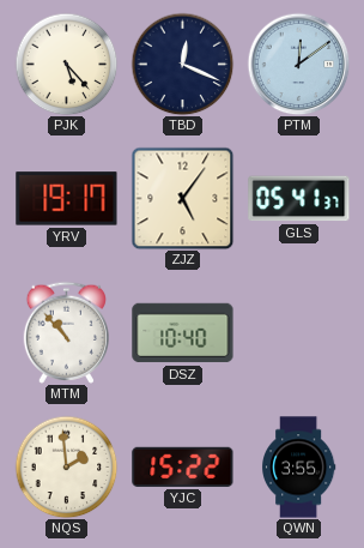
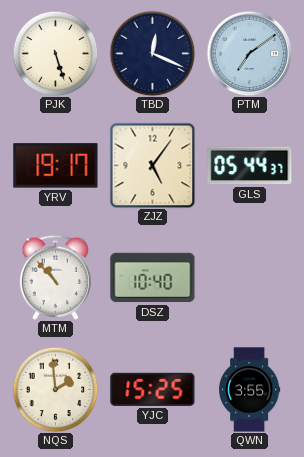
PJK: 5:23 -> 5:27 (55, 53)
PTM: 12:09 -> 7:09 (249, 53)
GLS: 05:41 -> 05:44 (250, 166)
YJC: 15:22 -> 15:25 (153, 389)
